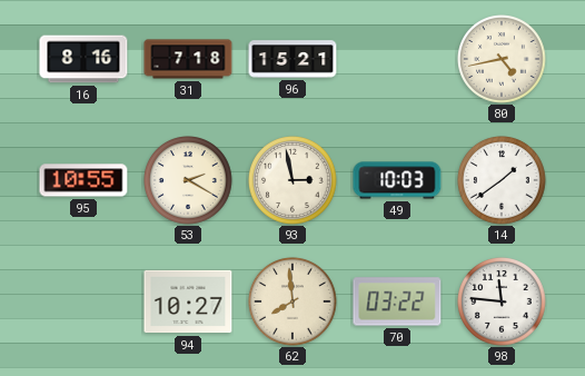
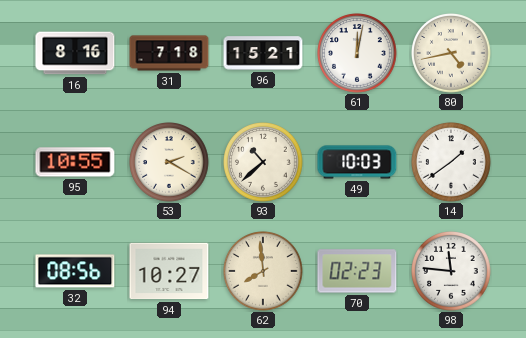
61: none -> 12:02 (357, 53)
93: 2:58 -> 10:38 (263, 162)
32: none -> 08:56 (75, 271)
70: 03:22 -> 02:23 (357, 271)
